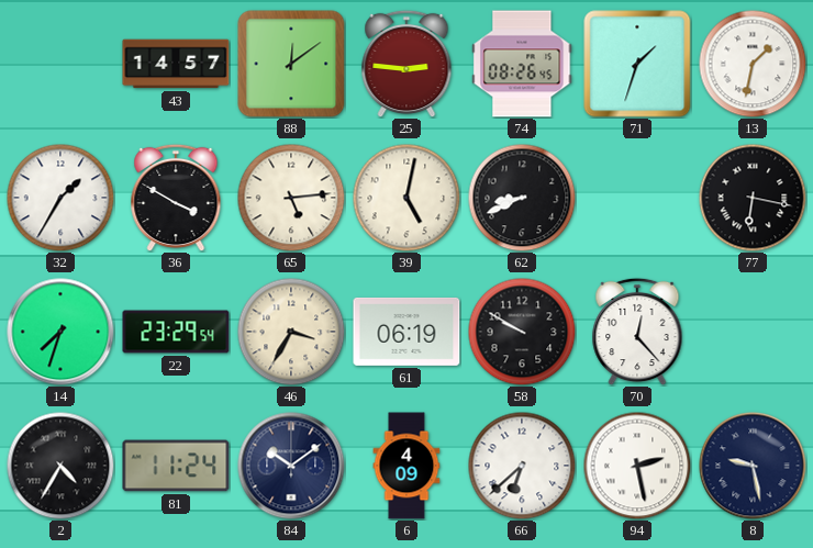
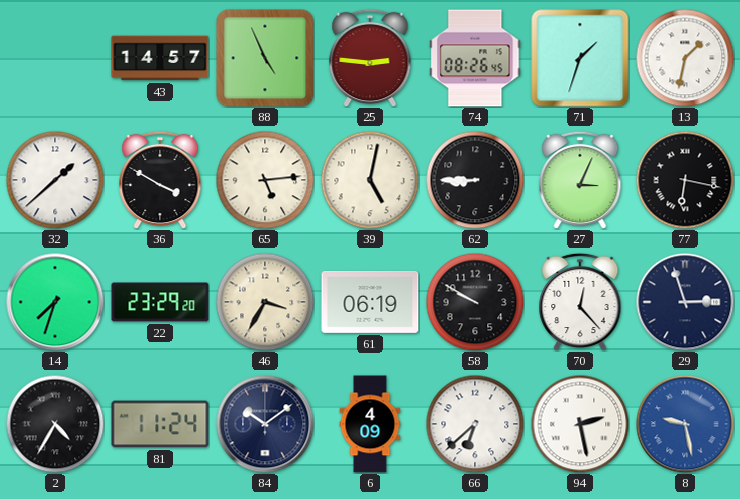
88: 12:09 -> 4:56 (265, 58)
32: 1:35 -> 1:38 (55, 180)
62: 8:41 -> 8:45 (475, 180)
27: none -> 3:04 (580, 180)
22: 23:29:54 -> 23:29:20 (160, 302)
29: none -> 2:57 (685, 302)
8 dial: navy -> blue (685, 424)
